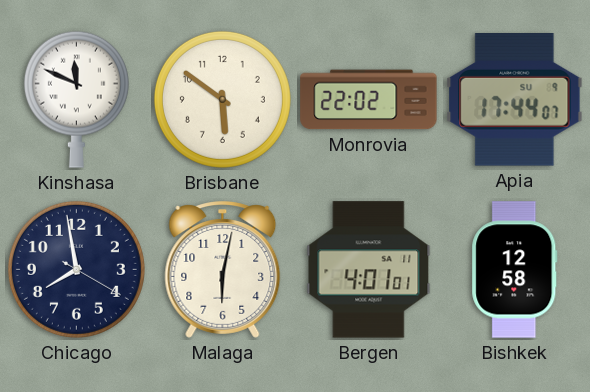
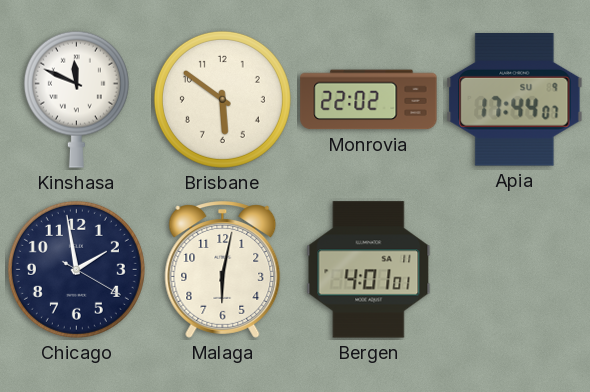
Chicago: 7:58 -> 1:58 (76, 269)
Bishkek: 12:58 -> none (515, 270)
